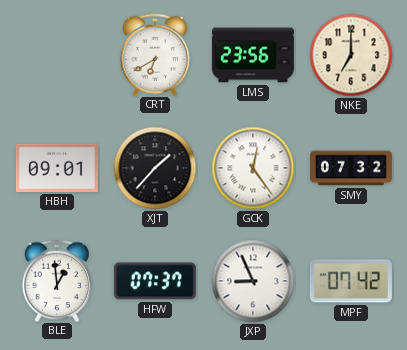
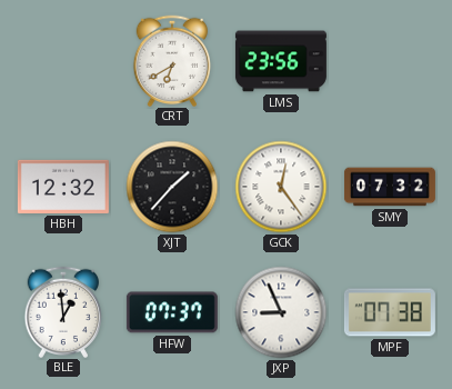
NKE: 7:00 -> none (351, 55)
HBH: 09:01 -> 12:32 (63, 187)
MPF: 07:42 -> 07:38 (390, 312)
